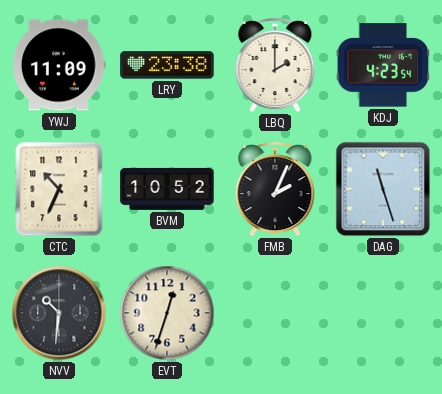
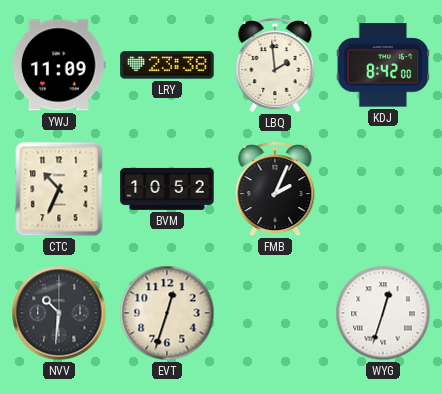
LBQ: 2:00 -> 1:59 (275, 66)
KDJ: 4:23 -> 8:42 (383, 65)
DAG: 11:27 -> none (383, 189)
WYG: none -> 12:33 (383, 313)
